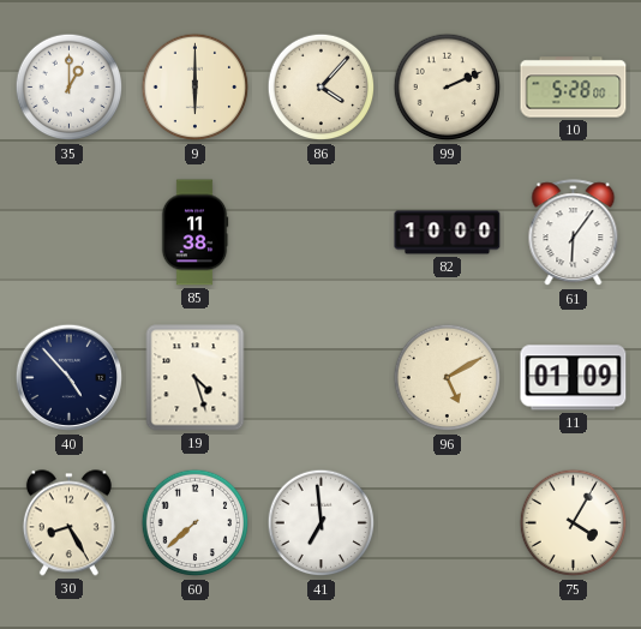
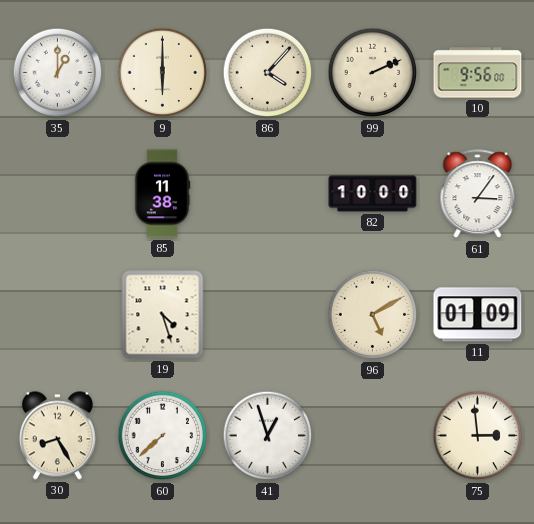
10: 5:28 -> 9:56 (478, 73)
61: 6:06 -> 3:06 (478, 194)
40: 4:53 -> none (70, 378)
41: 6:59 -> 12:57 (268, 436)
75: 4:05 -> 2:59 (478, 436)
